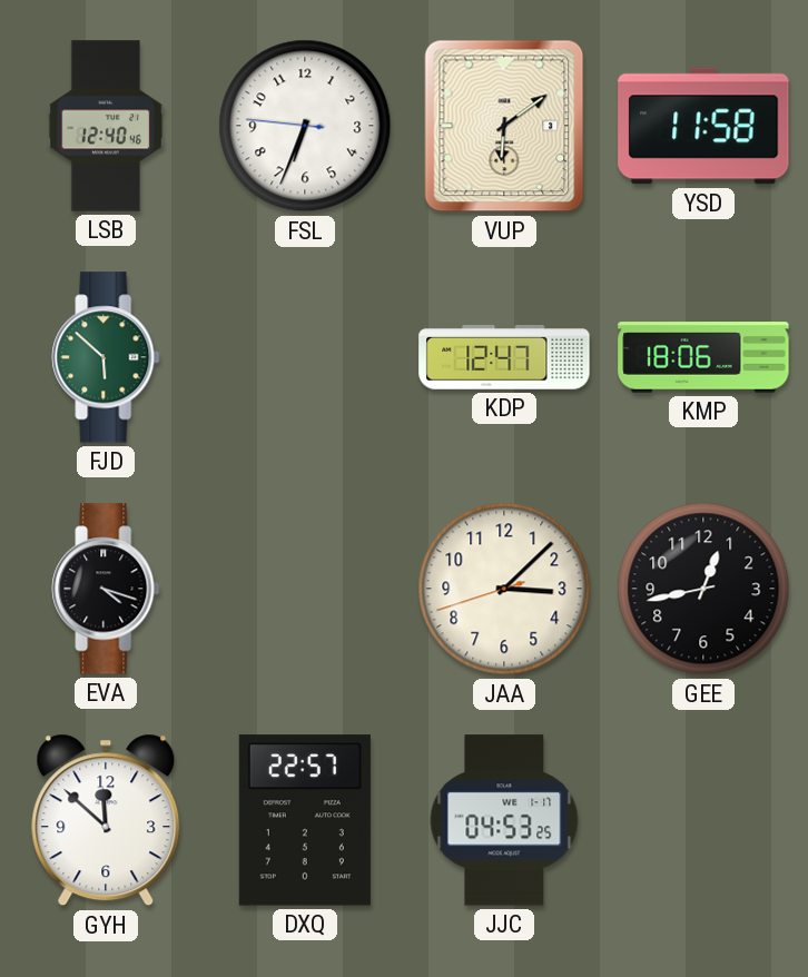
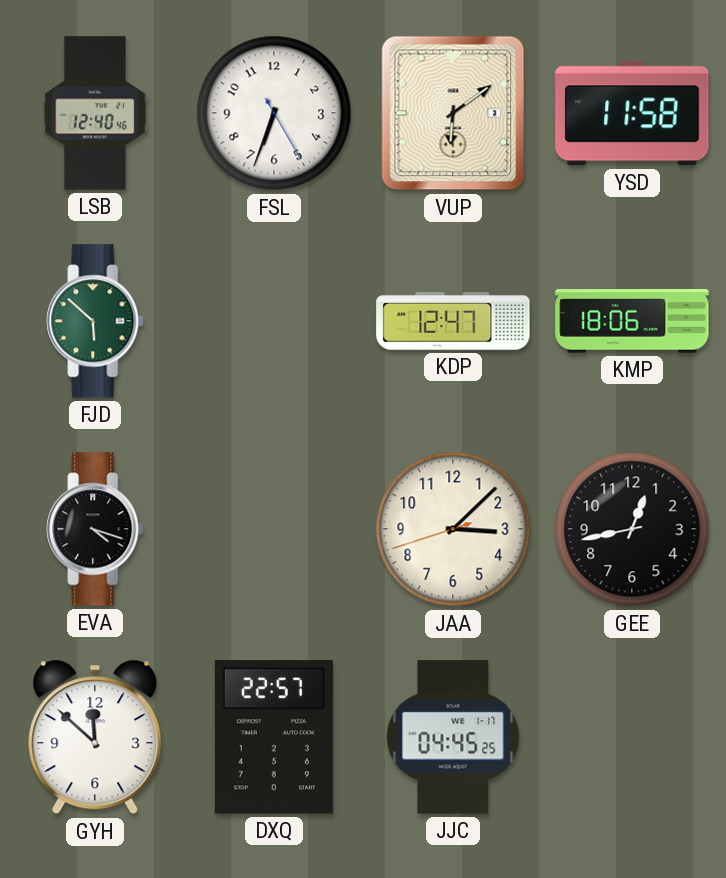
FSL: 6:33:46 -> 6:33:25 (274, 113)
JJC: 04:53 -> 04:45 (453, 737)
